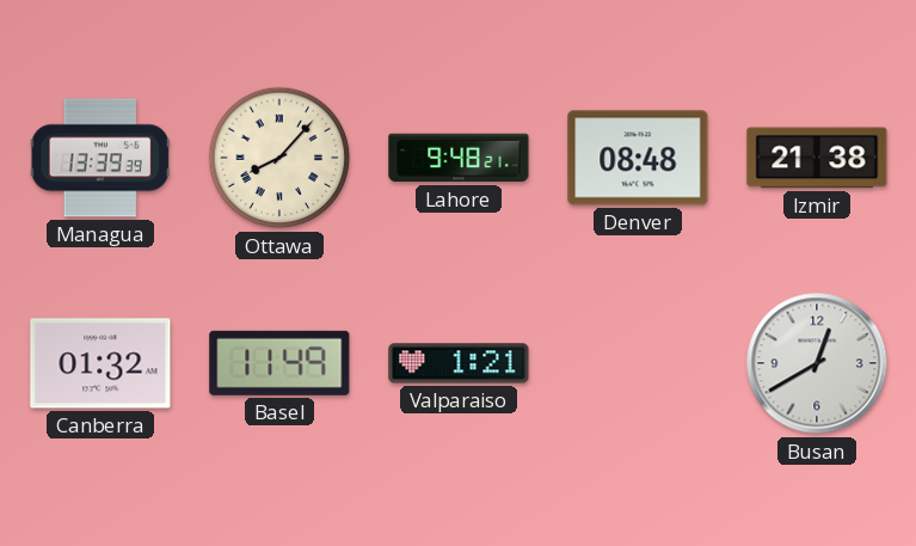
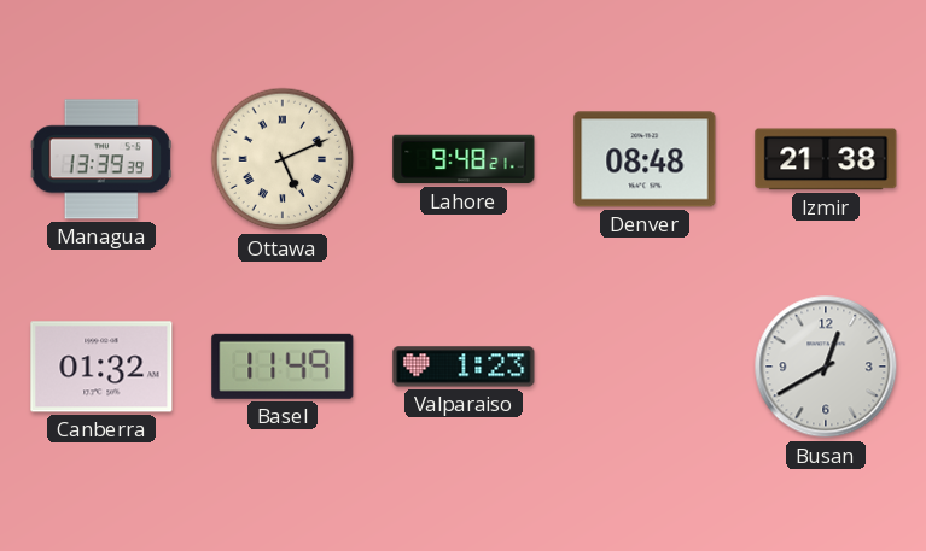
Ottawa: 8:07 -> 5:11 (283, 159)
Valparaiso: 1:21 -> 1:23 (464, 367)
